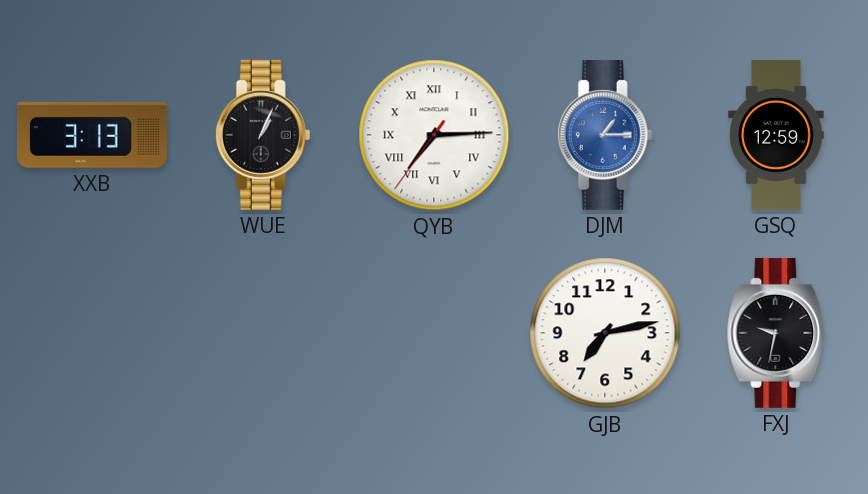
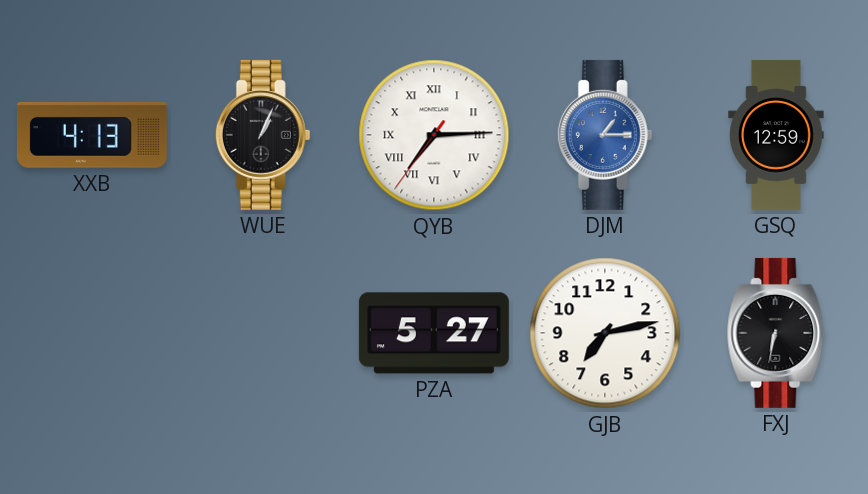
XXB: 3:13 -> 4:13 (92, 135)
PZA: none -> 5:27 (434, 333)
FXJ: 9:32 -> 6:32 (776, 333)
